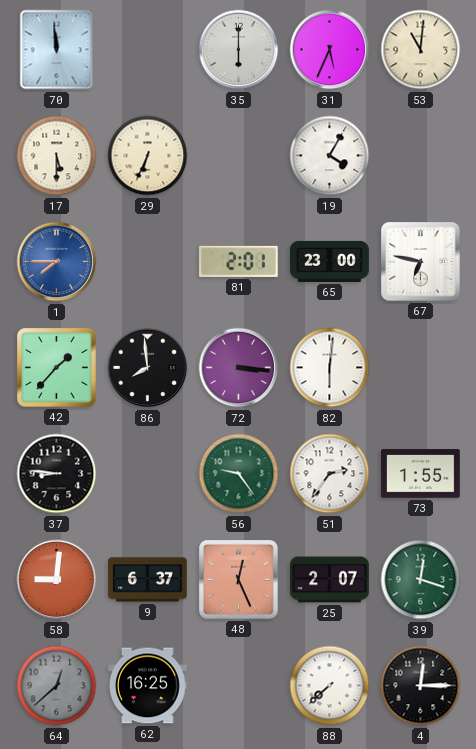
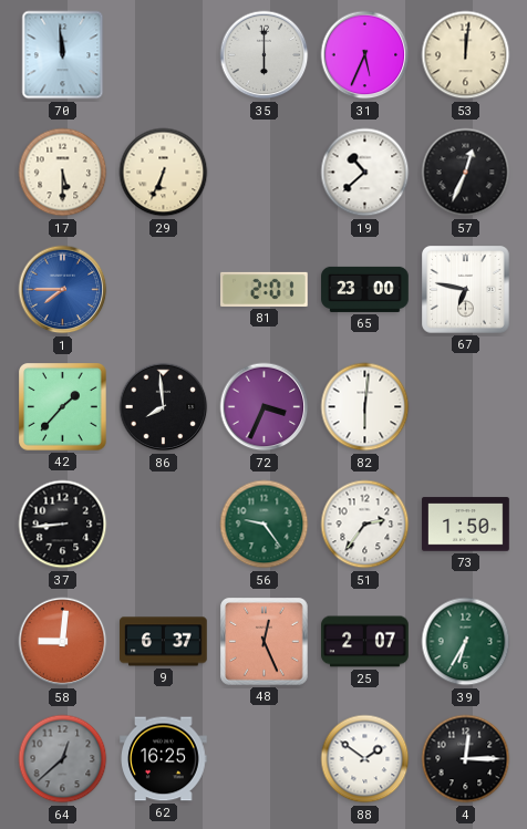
53: 11:01 -> 12:01 (466, 55)
19: 4:05 -> 10:38 (365, 173)
57: none -> 12:34 (466, 173)
72: 3:16 -> 3:34 (265, 407)
37: 8:46 -> 8:44 (63, 525)
73: 1:55 -> 1:50 (466, 525)
39: 12:18 -> 6:35 (466, 642)
88: 7:38 -> 1:51 (365, 759)
